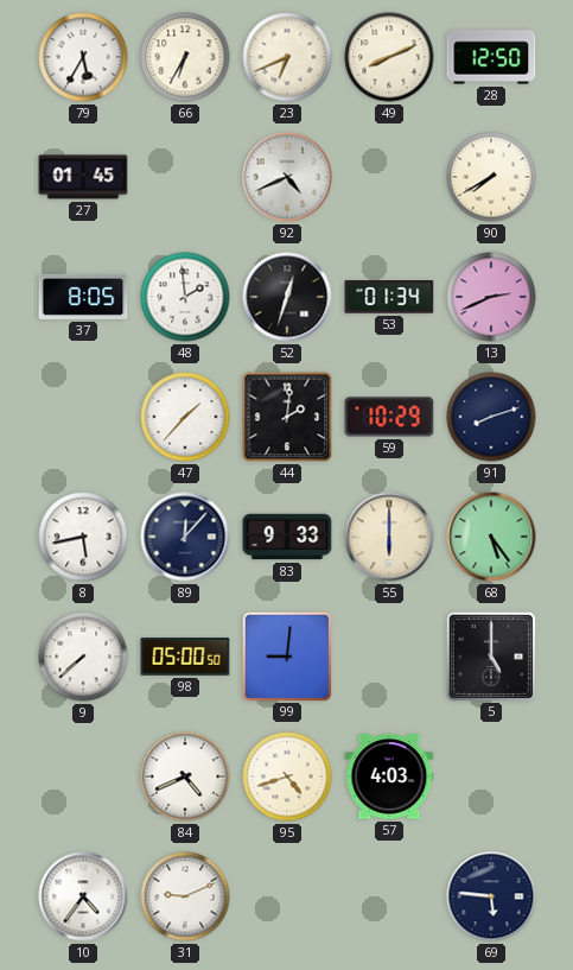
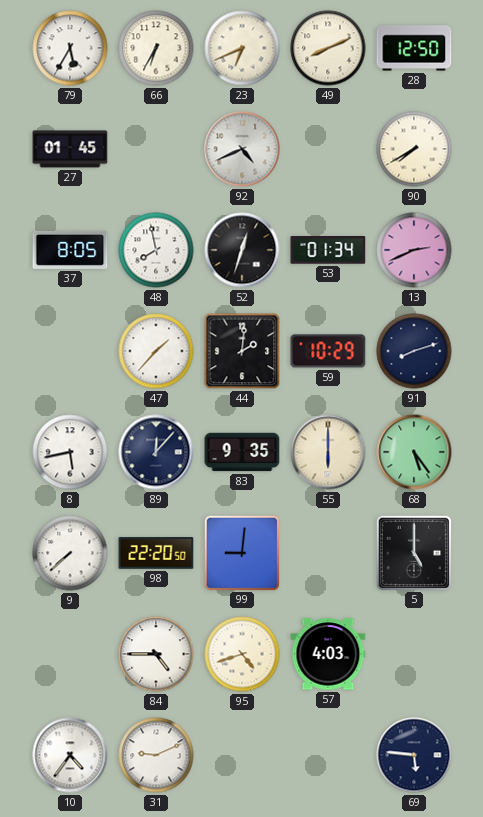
48: 1:59 -> 7:58 (156, 250)
83: 9:33 -> 9:35 (242, 452)
98: 05:00 -> 22:20 (156, 553)
84: 4:41 -> 4:45 (156, 654)
